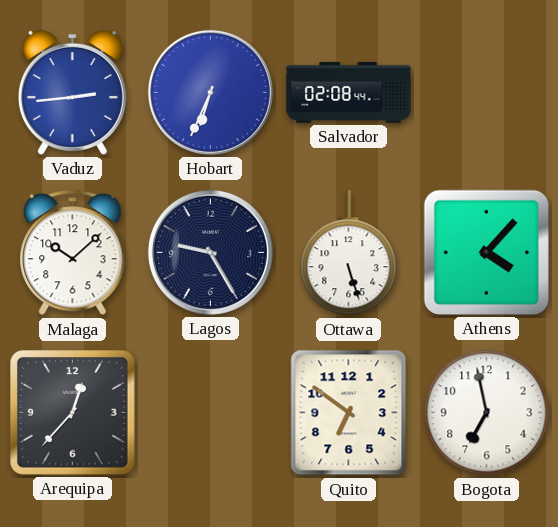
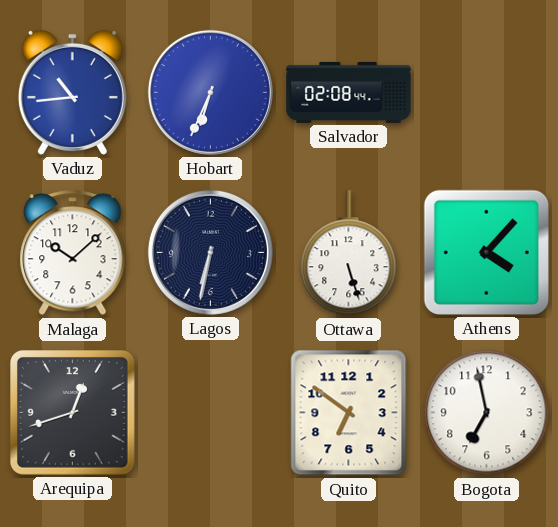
Vaduz: 2:44 -> 10:44 (72, 92)
Lagos: 9:25 -> 6:32 (210, 252)
Arequipa: 12:37 -> 12:42 (73, 413)
